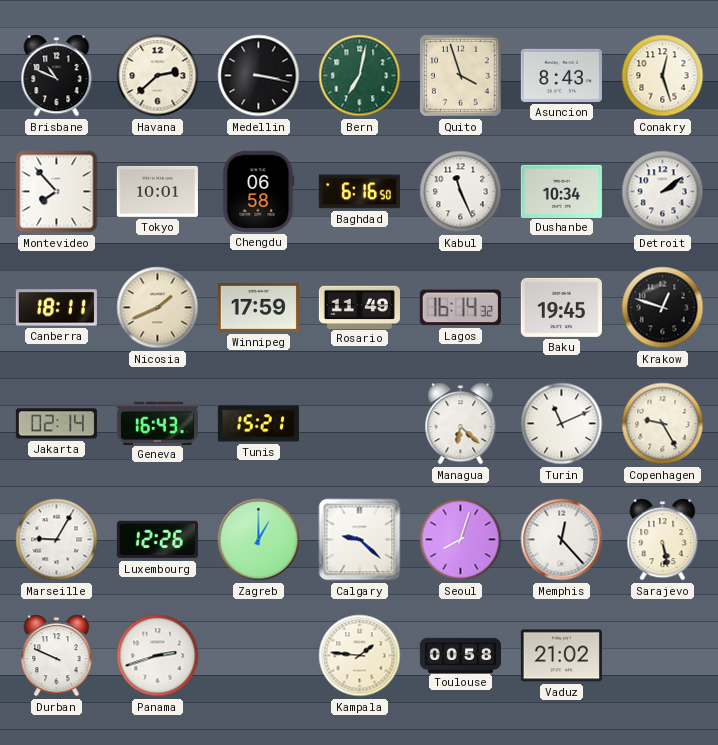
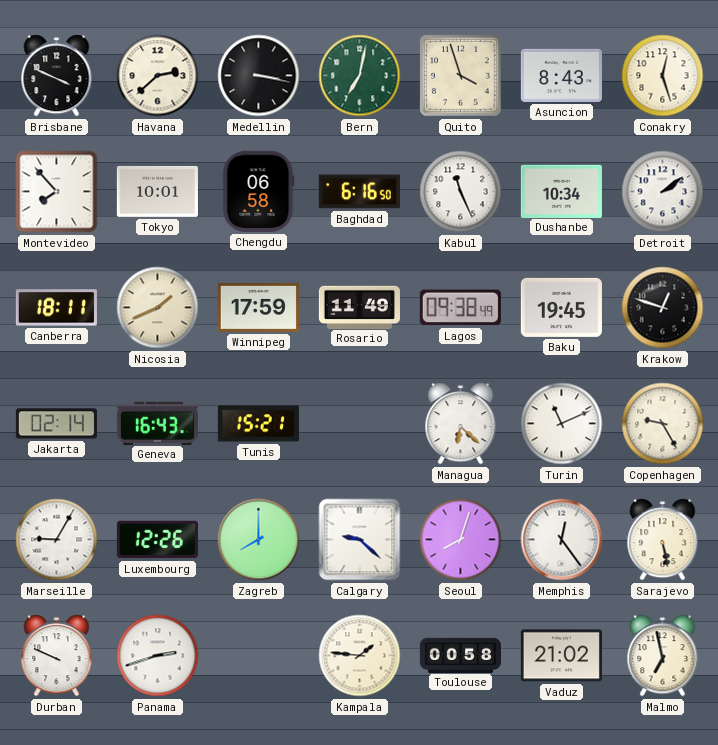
Brisbane: 10:49 -> 3:49 (57, 76)
Lagos: 16:14 -> 09:38 (460, 308)
Zagreb: 1:00 -> 8:00 (259, 540)
Memphis: 12:23 -> 12:24 (562, 540)
Malmo: none -> 6:58 (663, 656)
